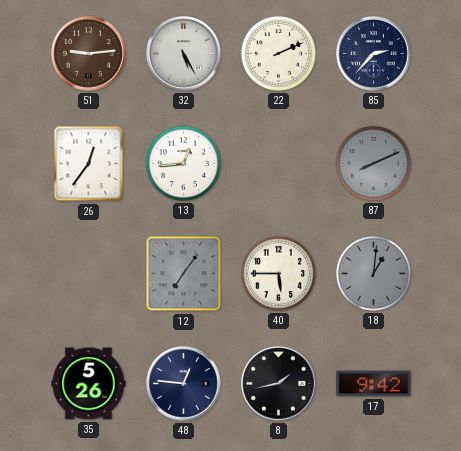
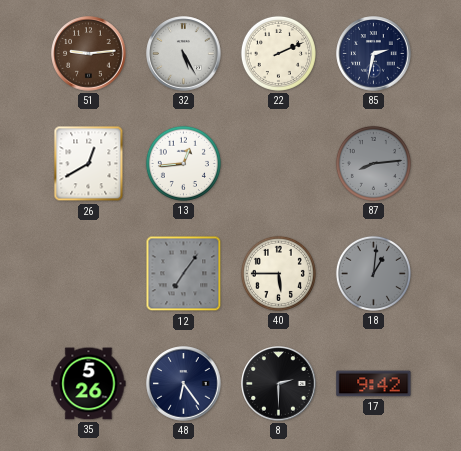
85: 2:37 -> 2:32 (374, 54)
26: 12:36 -> 12:40 (89, 164)
87: 8:11 -> 8:14 (373, 163)
48: 12:46 -> 6:24 (184, 384)
8: 1:43 -> 2:30 (279, 384)
